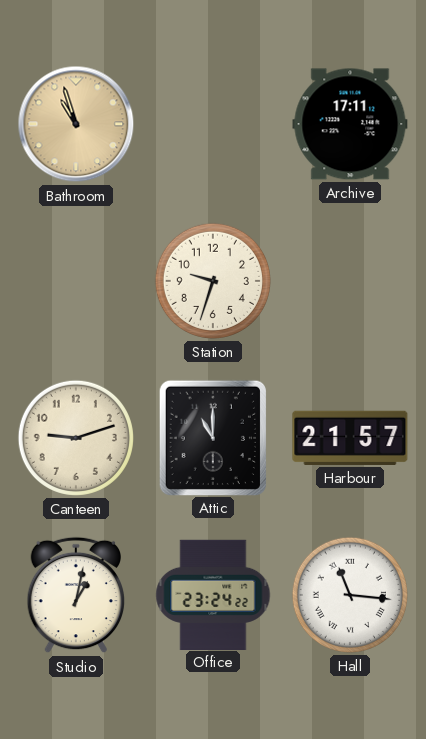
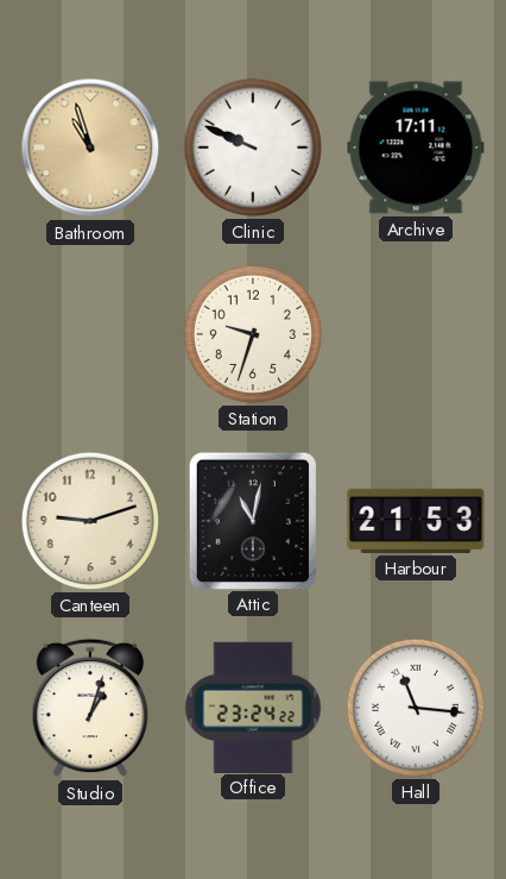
Clinic: none -> 9:49 (253, 147)
Attic: 11:00 -> 11:02 (252, 520)
Harbour: 21:57 -> 21:53 (416, 521)
Studio: 1:02 -> 1:03 (90, 708)
